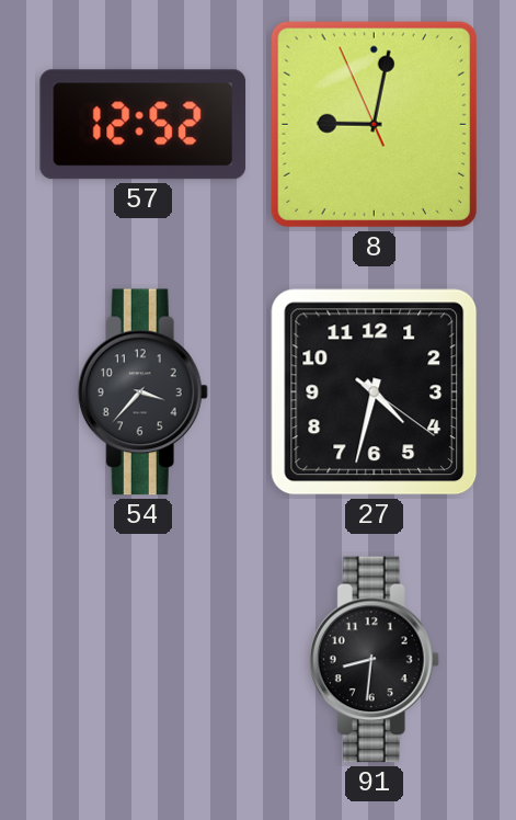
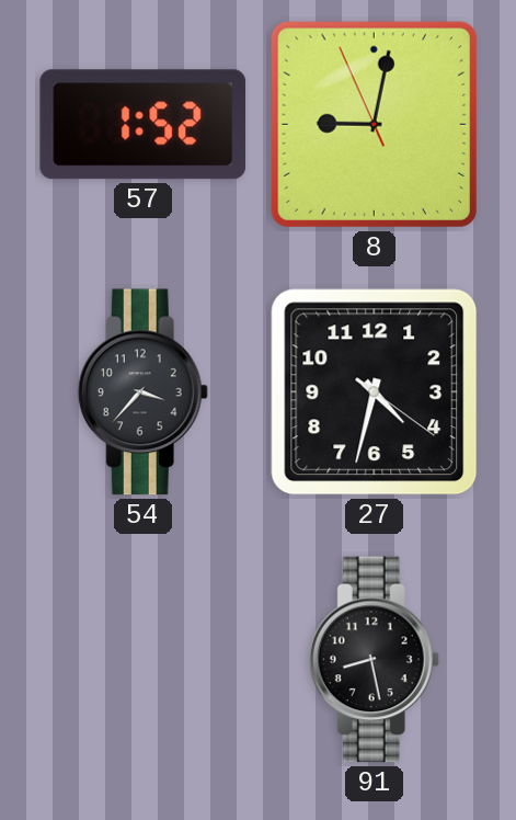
57: 12:52 -> 1:52 (144, 125)
91: 8:31 -> 8:28 (374, 660)
